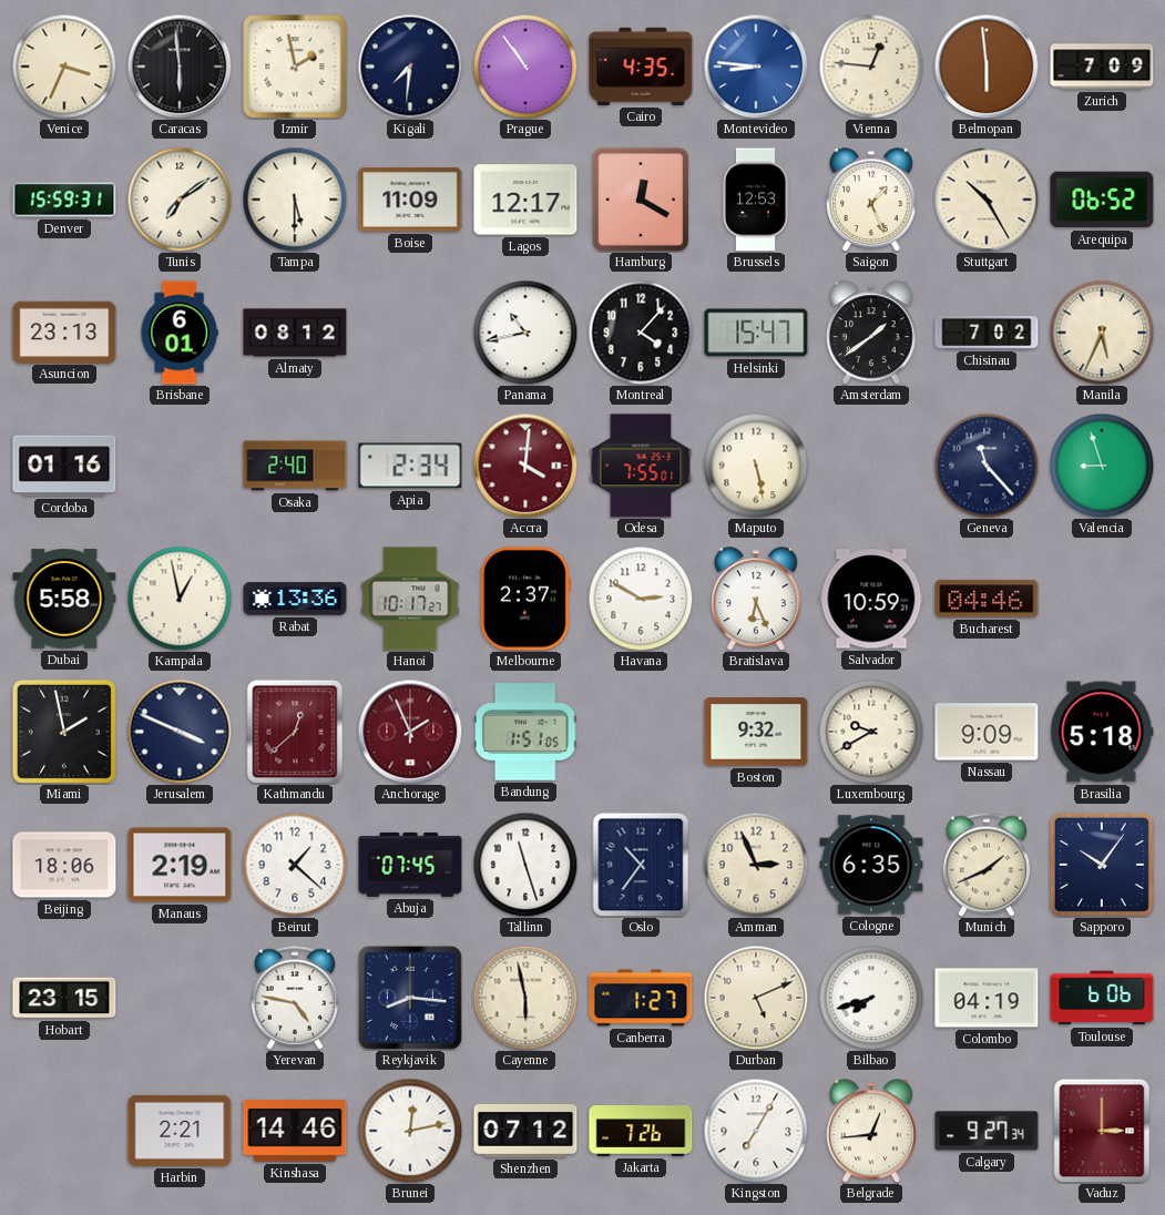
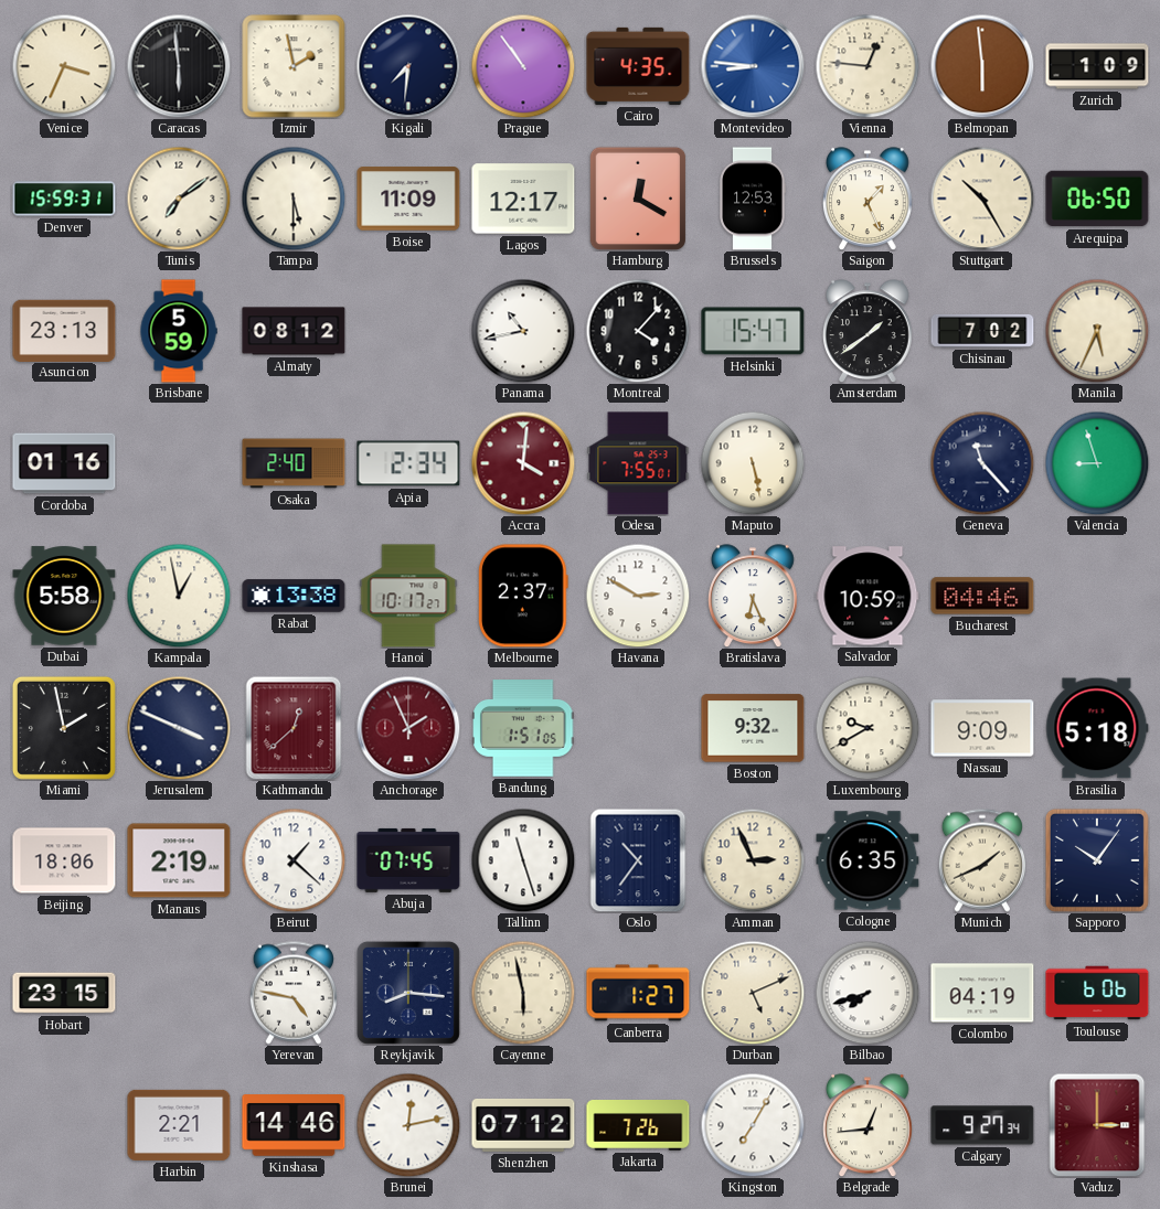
Zurich: 7:09 -> 1:09 (1097, 66)
Arequipa: 06:52 -> 06:50 (1097, 199)
Brisbane: 6:01 -> 5:59 (179, 331)
Rabat: 13:36 -> 13:38 (294, 596)
